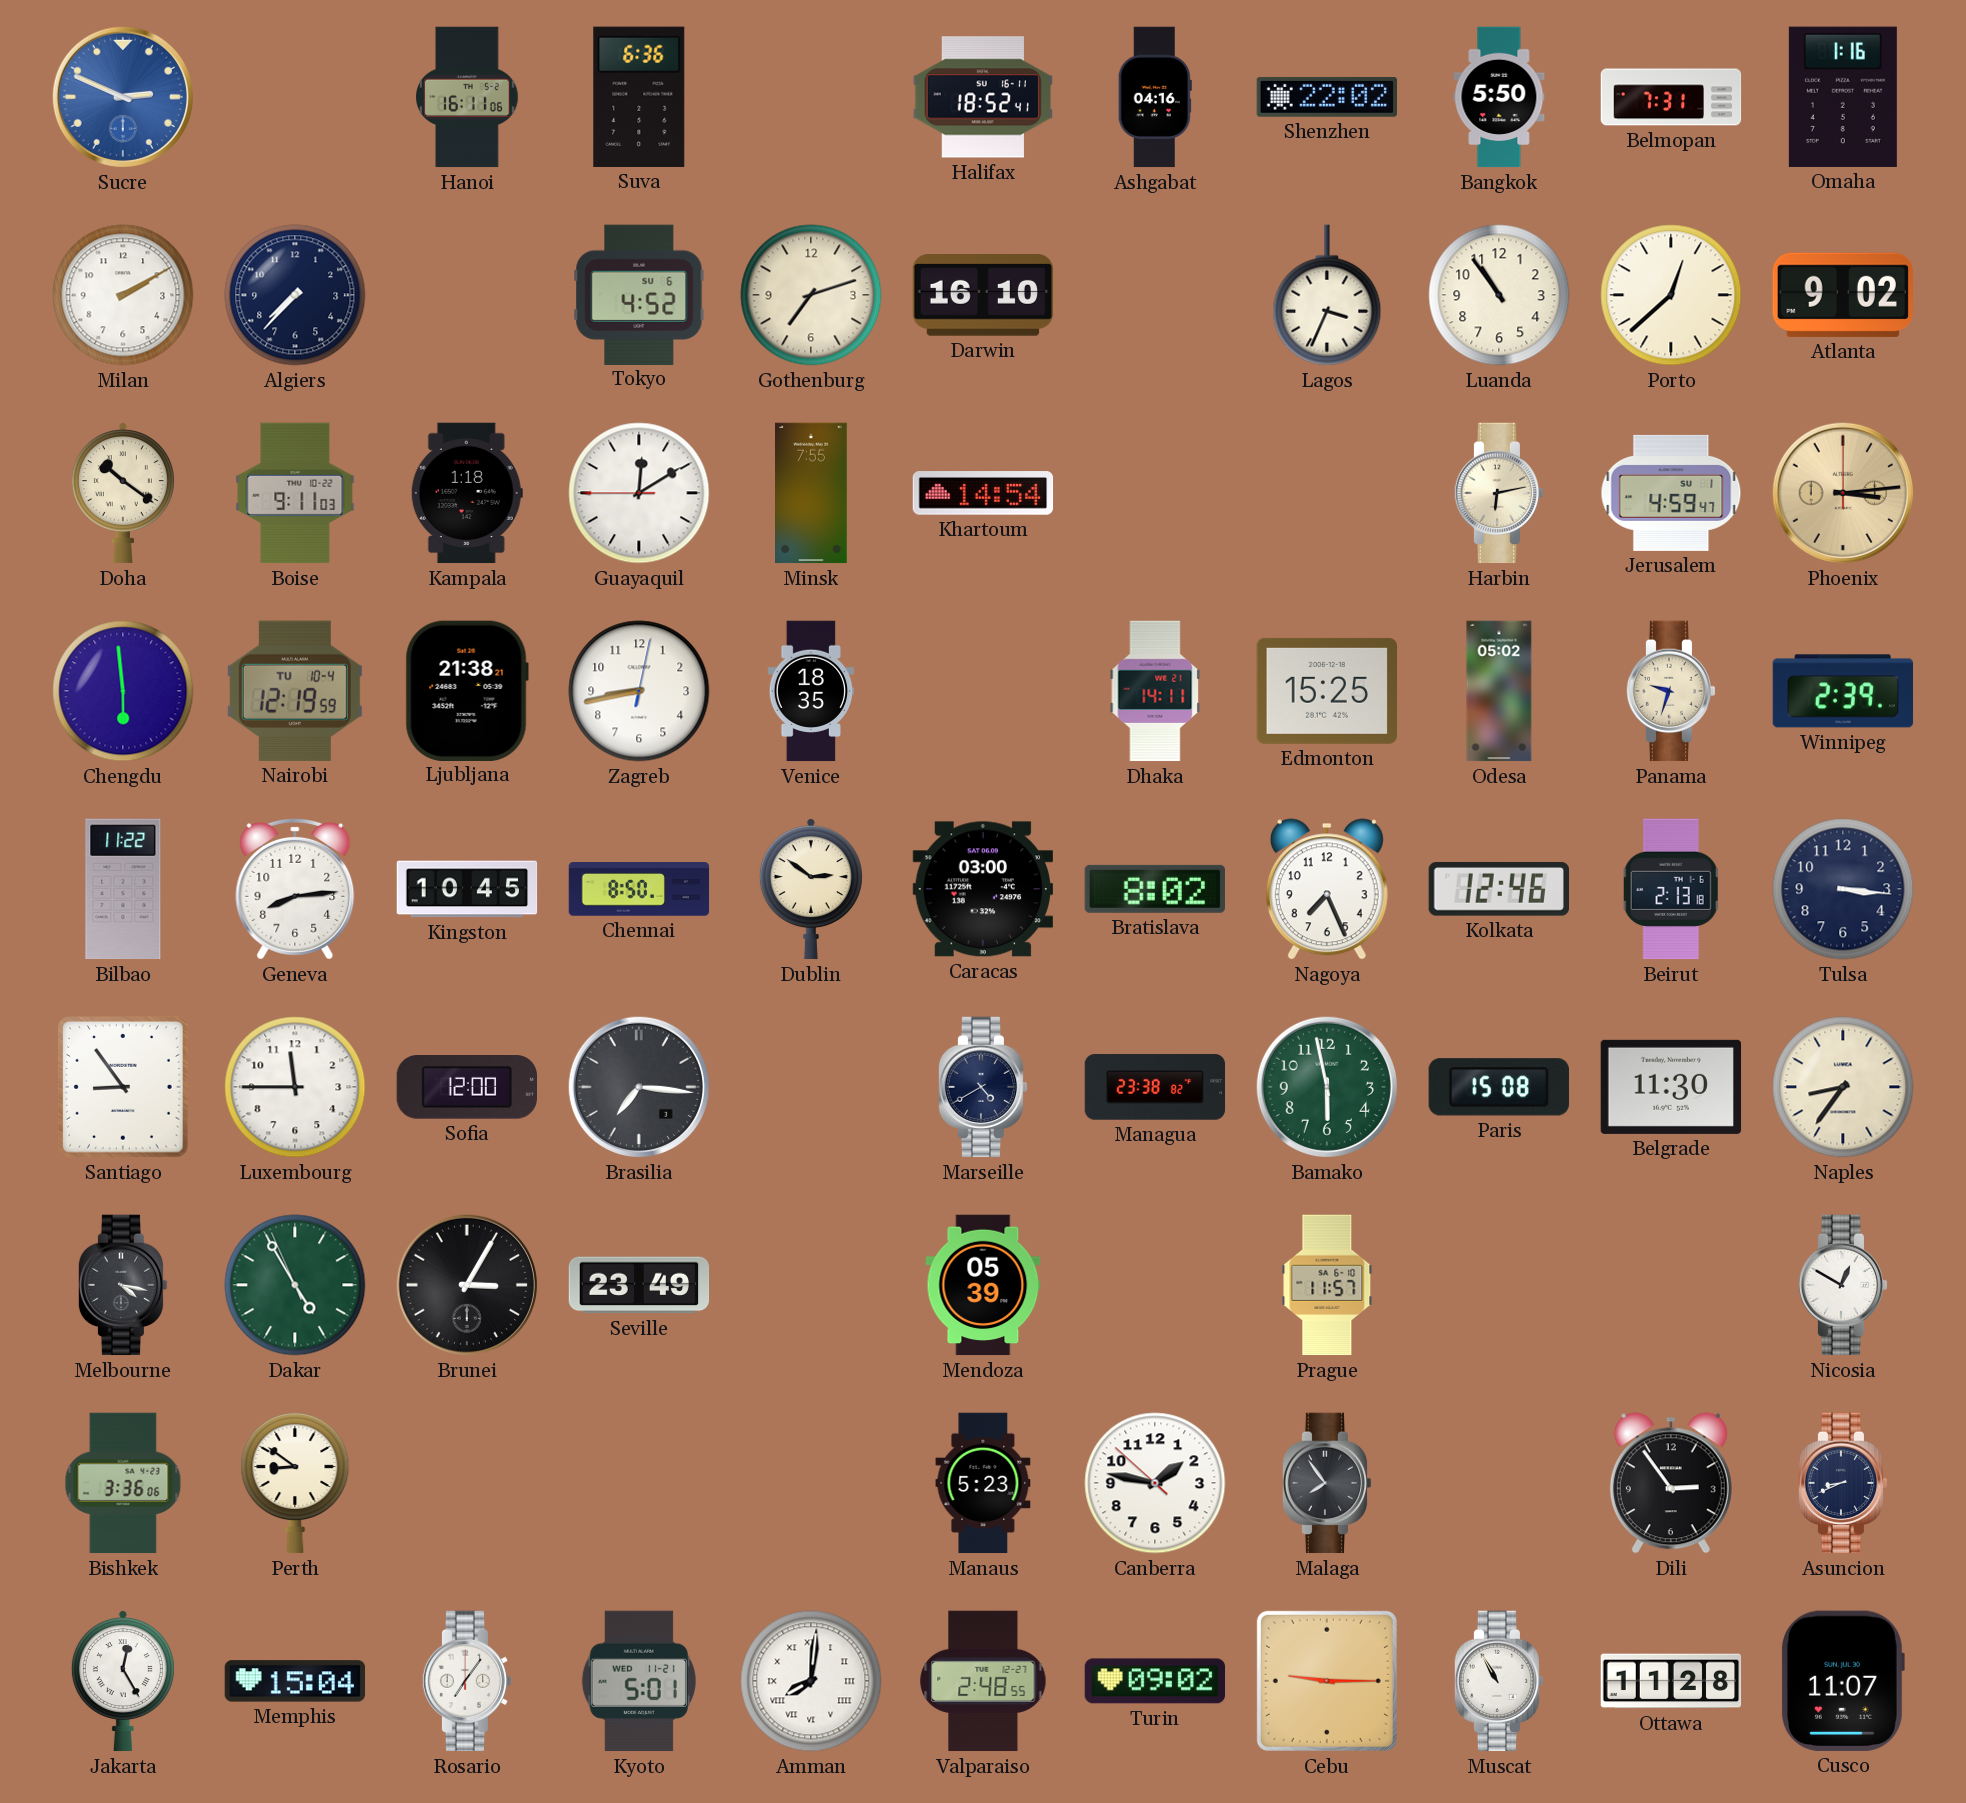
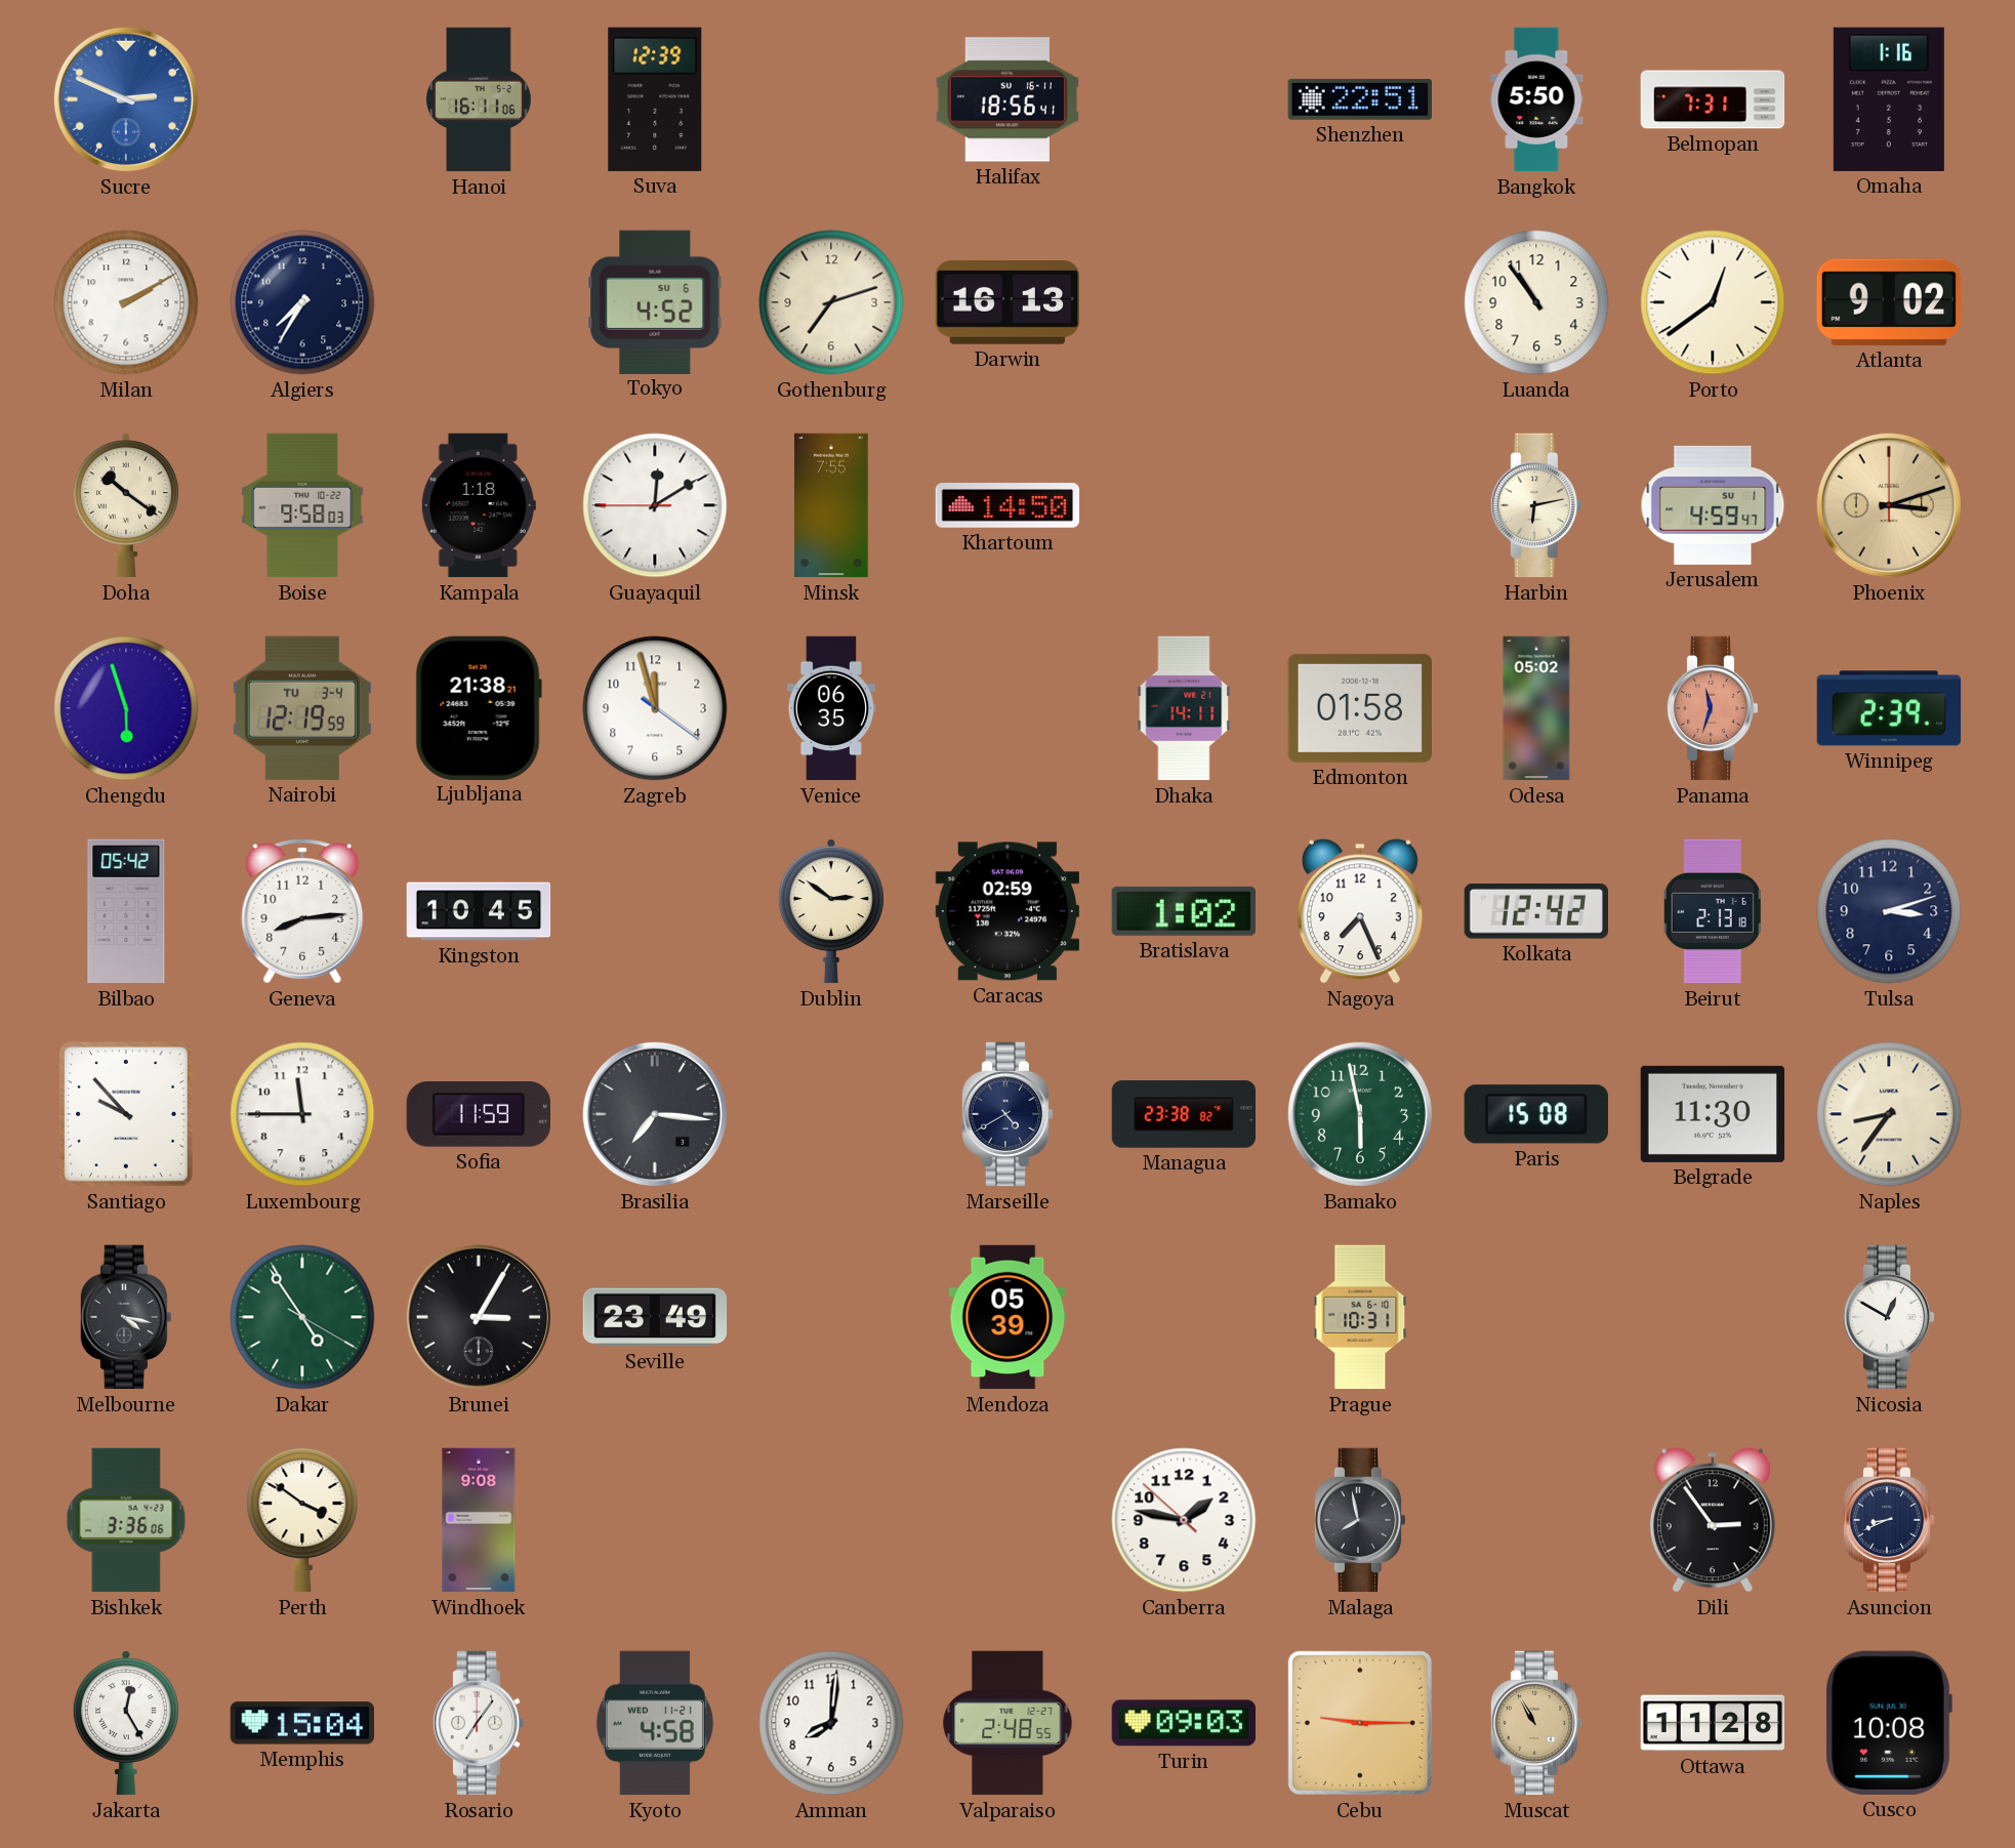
Suva: 6:36 -> 12:39 (655, 99)
Halifax: 18:52 -> 18:56 (1006, 99)
Ashgabat: 04:16 -> none (1155, 97)
Shenzhen: 22:02 -> 22:51 (1359, 99)
Algiers: 7:37 -> 7:35 (302, 302)
Darwin: 16:10 -> 16:13 (1007, 303)
Lagos: 3:34 -> none (1327, 295)
Porto: 12:38 -> 12:39 (1713, 302)
Boise: 9:11 -> 9:58 (302, 505)
Khartoum: 14:54 -> 14:50 (1007, 505)
Phoenix: 3:14 -> 3:12 (1889, 505)
Chengdu: 5:59 -> 5:57 (126, 708)
Nairobi date: TU 10-4 -> TU 3-4 (302, 708)
Zagreb: 8:43 -> 11:57 (655, 708)
Venice: 18:35 -> 06:35 (831, 708)
Edmonton: 15:25 -> 01:58 (1359, 708)
Panama: 9:33 -> 11:33 (1713, 708)
Panama dial: cream -> salmon (1713, 708)
Bilbao: 11:22 -> 05:42 (126, 911)
Chennai: 8:50 -> none (639, 889)
Caracas: 03:00 -> 02:59 (1006, 911)
Bratislava: 8:02 -> 1:02 (1184, 911)
Kolkata: 12:46 -> 12:42 (1535, 912)
Tulsa: 3:16 -> 3:12 (1889, 911)
Santiago: 8:54 -> 9:53 (127, 1115)
Sofia: 12:00 -> 11:59 (478, 1114)
Dakar: 4:54:56 -> 4:54:20 (302, 1317)
Prague: 11:57 -> 10:31 (1360, 1317)
Perth: 8:51 -> 3:51 (302, 1520)
Windhoek: none -> 9:08 (479, 1520)
Manaus: 5:23 -> none (983, 1483)
Malaga: 7:54 -> 7:58 (1360, 1520)
Kyoto: 5:01 -> 4:58 (655, 1723)
Amman numerals: Roman -> Arabic (831, 1723)
Turin: 09:02 -> 09:03 (1184, 1723)
Muscat dial: white -> champagne (1536, 1723)
Cusco: 11:07 -> 10:08 (1888, 1723)
